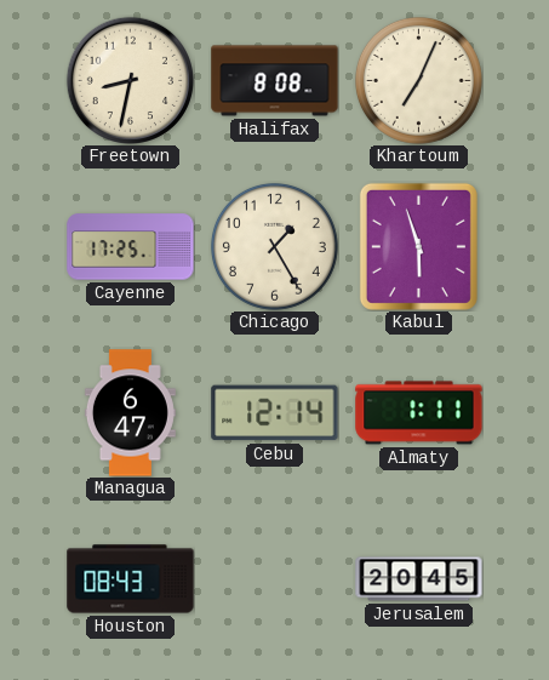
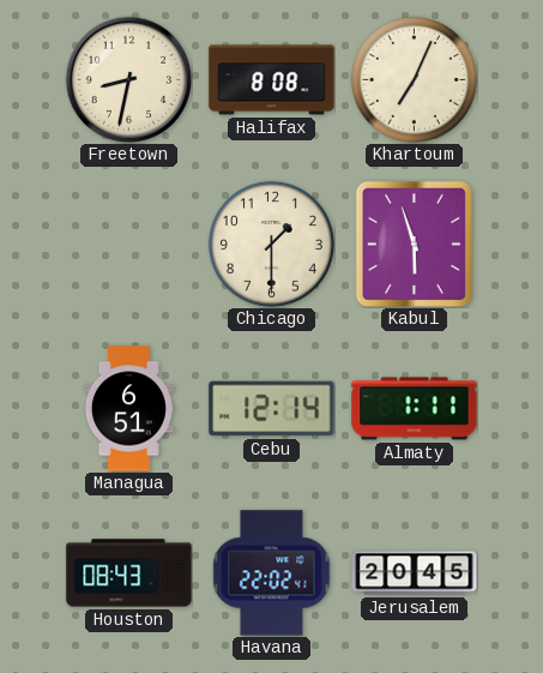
Cayenne: 17:25 -> none (131, 247)
Chicago: 1:25 -> 1:30 (271, 244)
Managua: 6:47 -> 6:51 (128, 409)
Havana: none -> 22:02 (272, 573)
